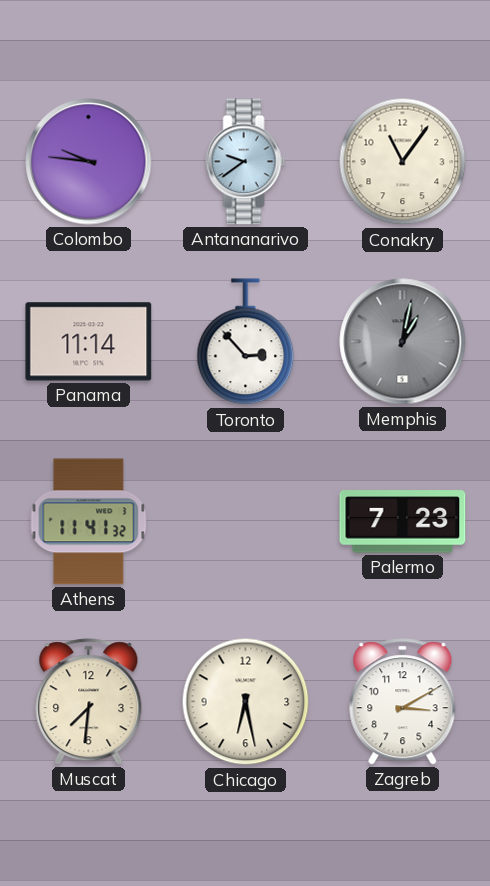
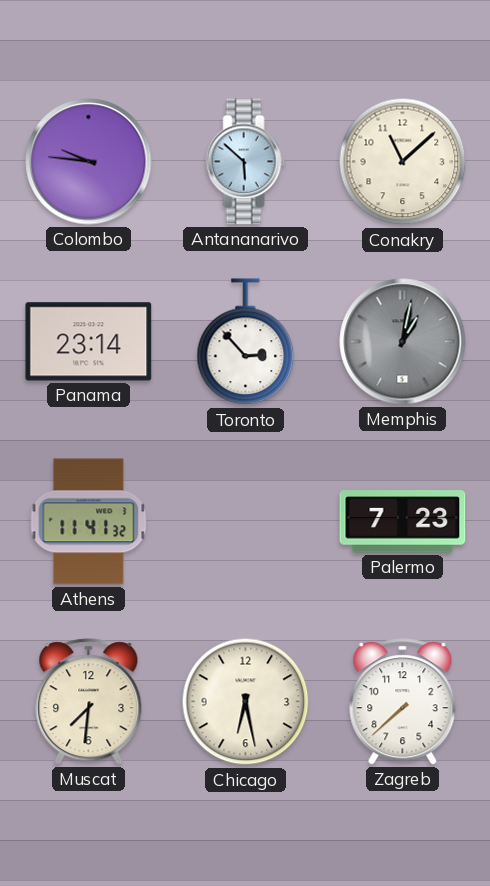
Antananarivo: 9:39 -> 5:52 (246, 162)
Conakry: 11:06 -> 11:08 (403, 162)
Panama: 11:14 -> 23:14 (89, 342)
Zagreb: 3:10 -> 7:38 (403, 702)
